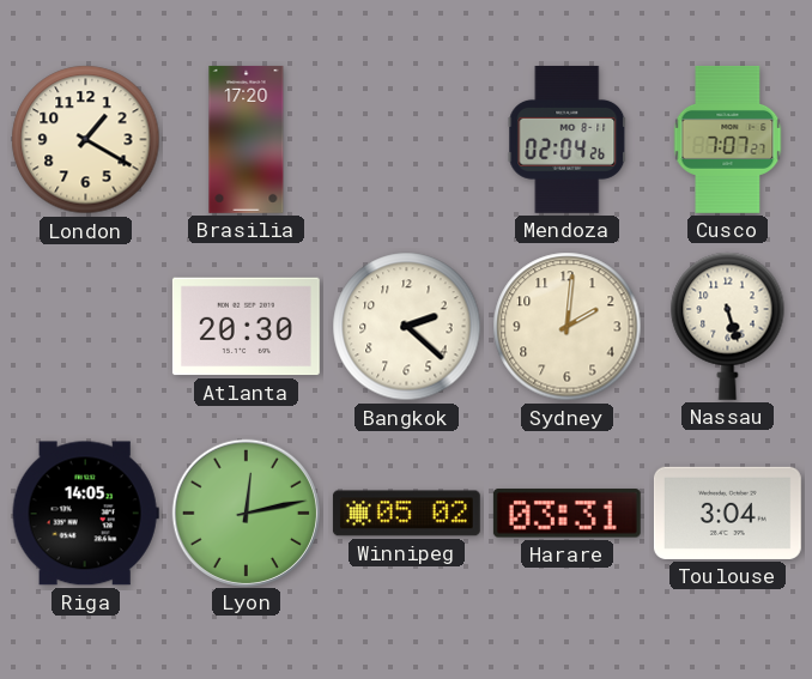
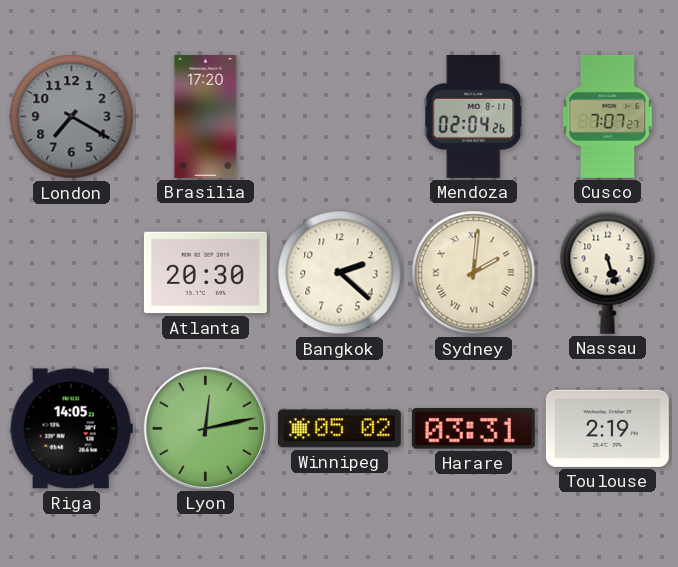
London: 1:20 -> 7:20 (72, 117)
London dial: cream -> grey (72, 117)
Sydney numerals: Arabic -> Roman (474, 273)
Toulouse: 3:04 -> 2:19 (607, 428)
